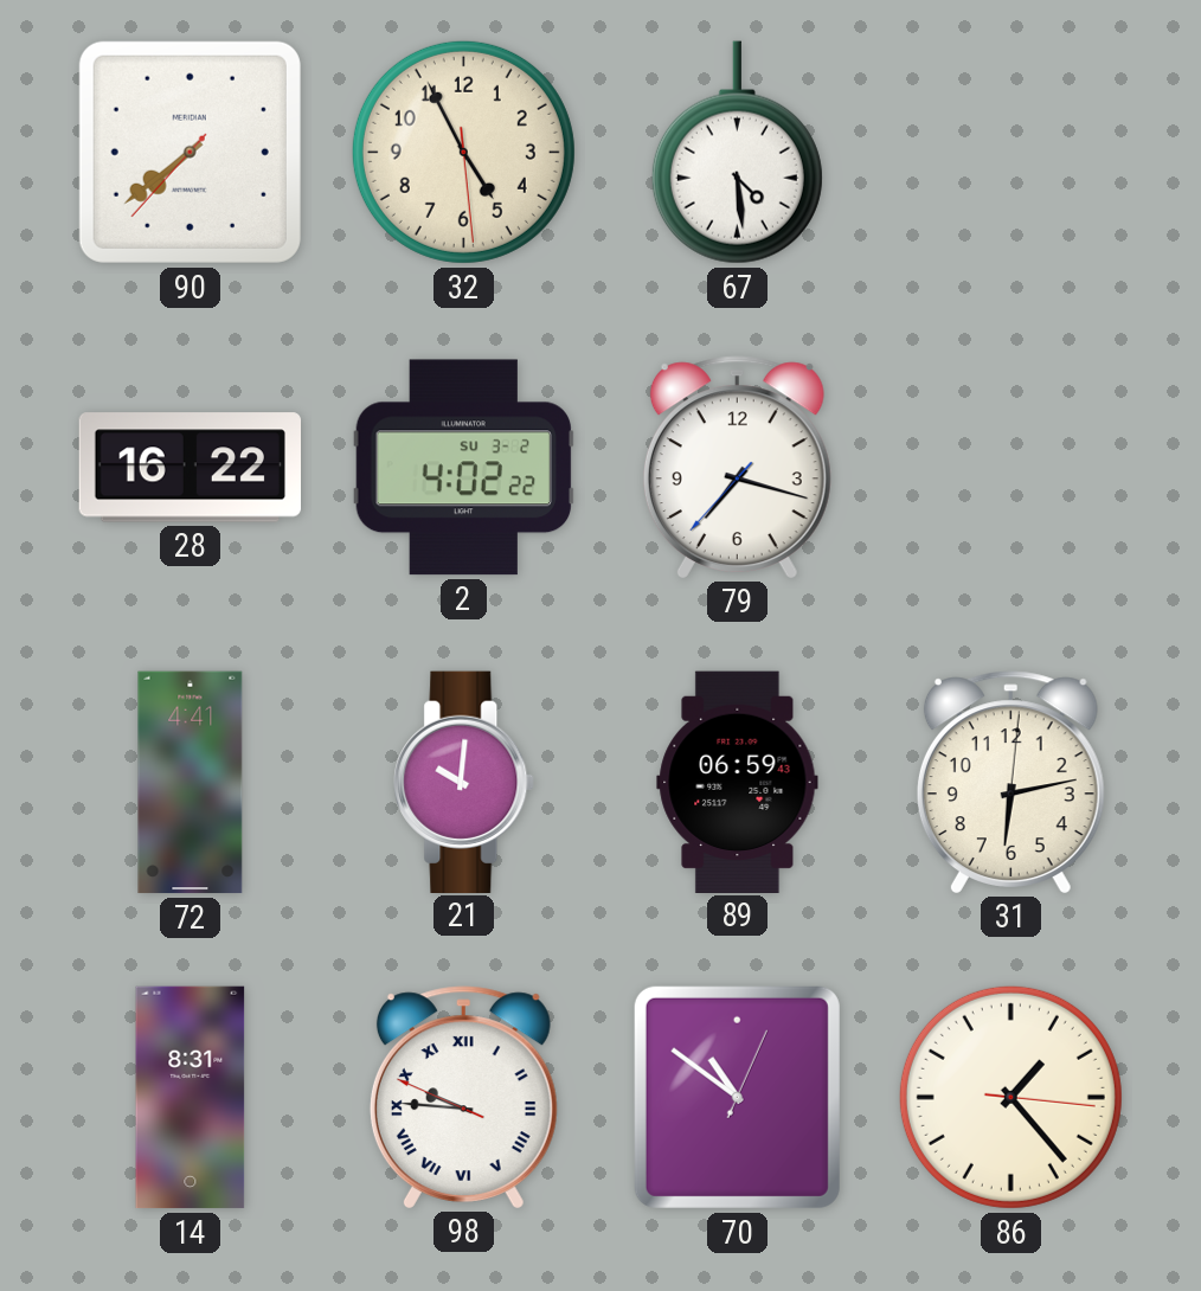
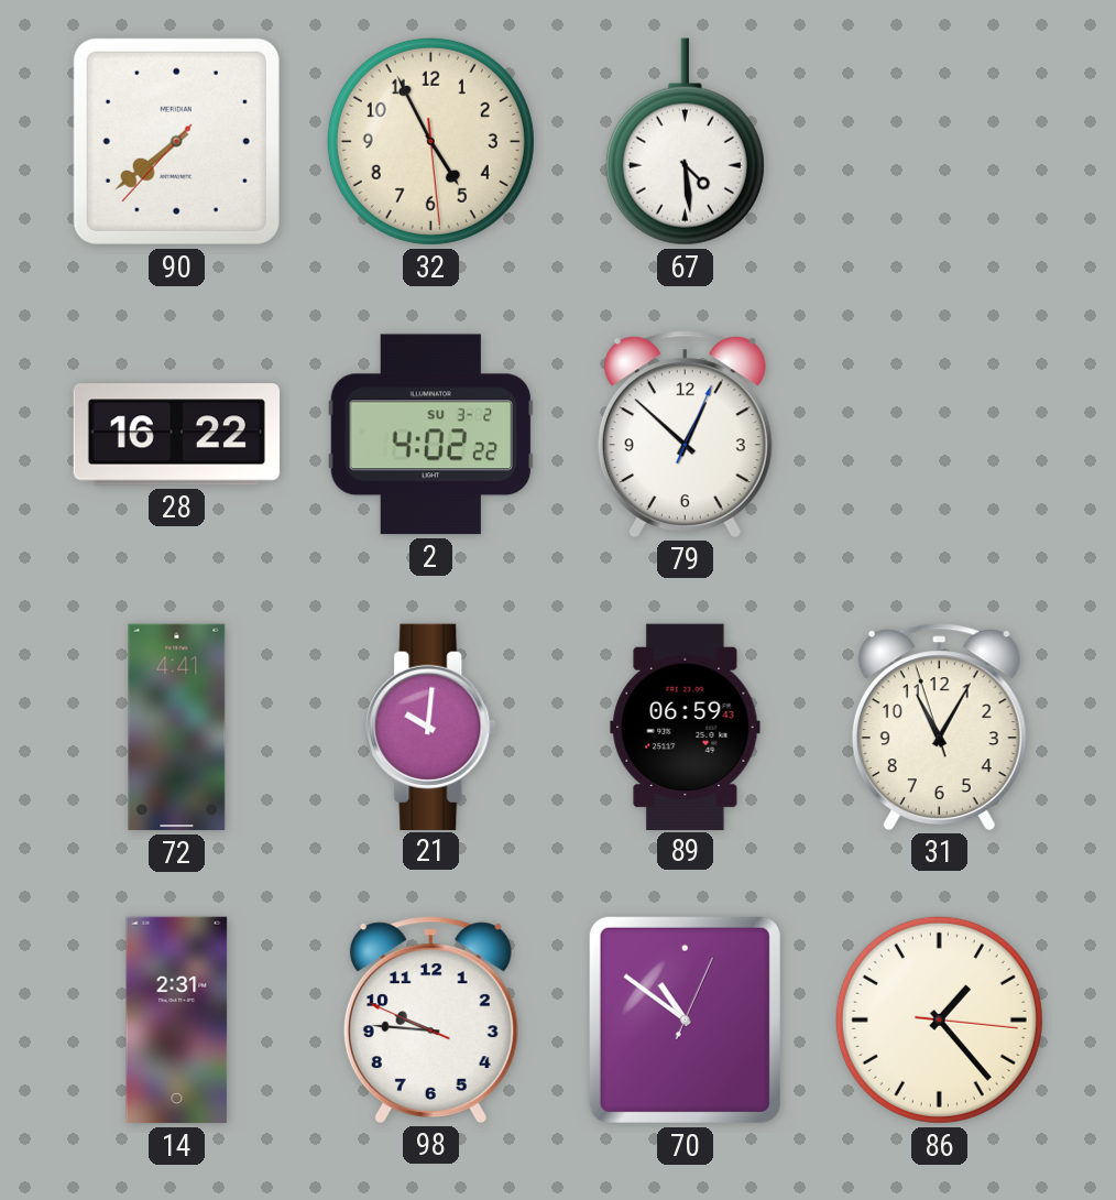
79: 7:17 -> 12:52 (685, 434)
31: 6:13 -> 11:04 (939, 727)
14: 8:31 -> 2:31 (177, 1021)
98 numerals: Roman -> Arabic (430, 1019)
